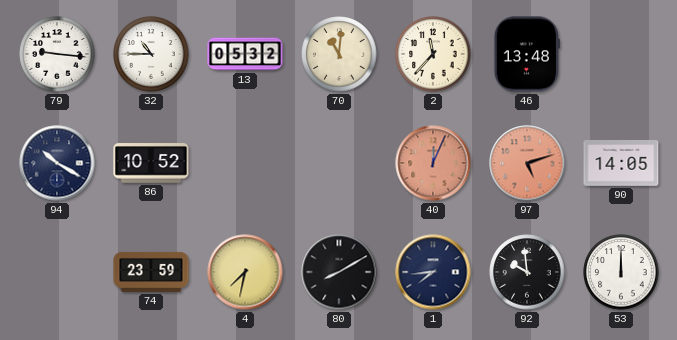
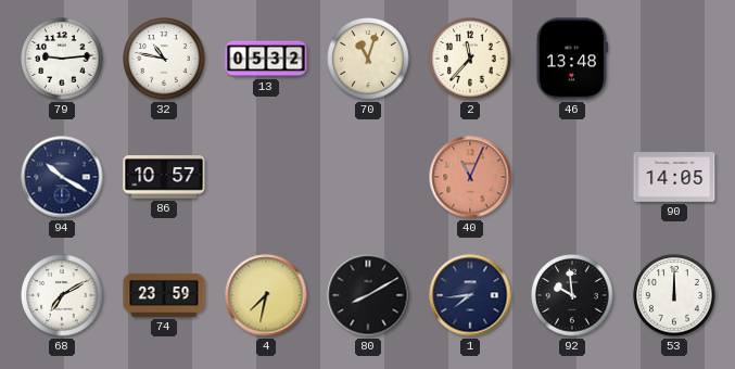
79: 9:16 -> 9:14 (62, 59)
32: 10:45 -> 10:47 (164, 59)
70: 11:01 -> 11:03 (368, 59)
86: 10:52 -> 10:57 (164, 177)
40: 12:04 -> 11:04 (470, 177)
97: 5:12 -> none (527, 163)
68: none -> 7:10 (62, 295)
